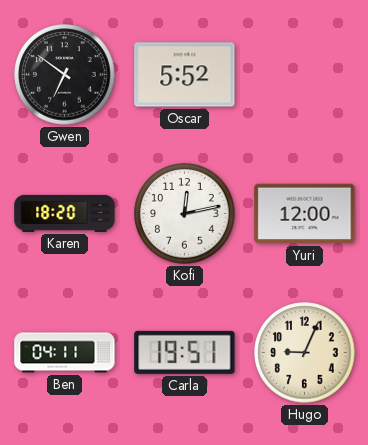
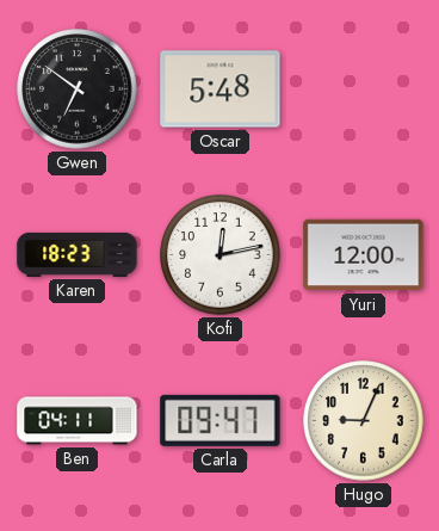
Oscar: 5:52 -> 5:48 (221, 89)
Karen: 18:20 -> 18:23 (78, 254)
Carla: 19:51 -> 09:47 (221, 420)
